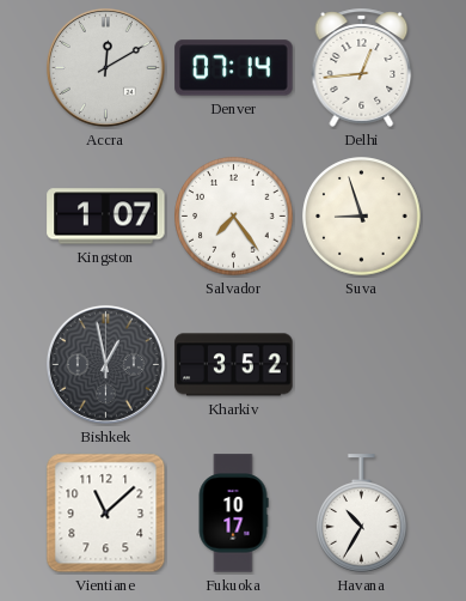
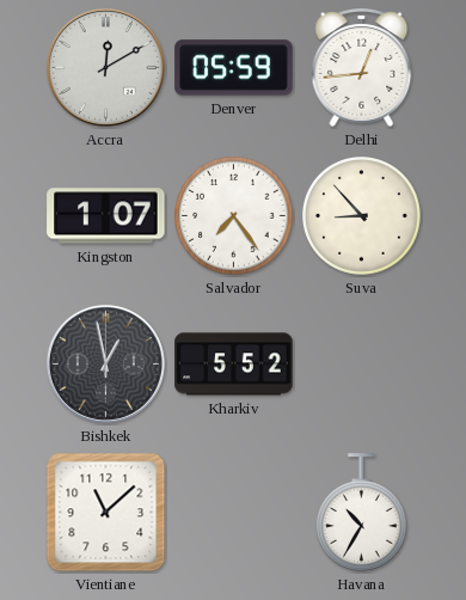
Denver: 07:14 -> 05:59 (234, 68)
Suva: 8:57 -> 8:53 (362, 216)
Kharkiv: 3:52 -> 5:52 (234, 365)
Fukuoka: 10:17 -> none (233, 514)
